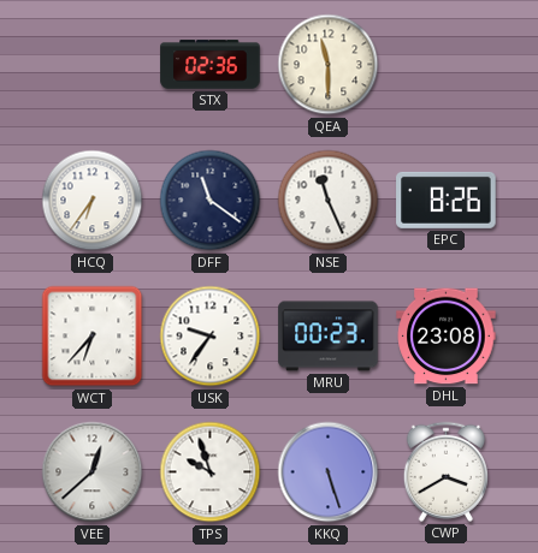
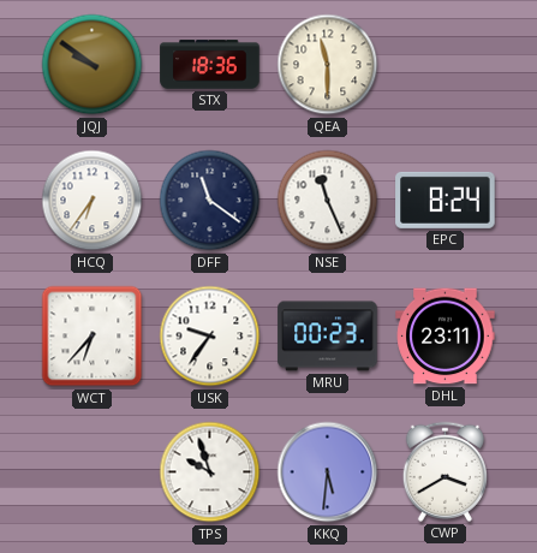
JQJ: none -> 9:51 (93, 65)
STX: 02:36 -> 18:36 (210, 65)
EPC: 8:26 -> 8:24 (446, 200)
DHL: 23:08 -> 23:11 (446, 337)
VEE: 12:38 -> none (93, 472)
KKQ: 5:27 -> 5:31 (328, 472)
